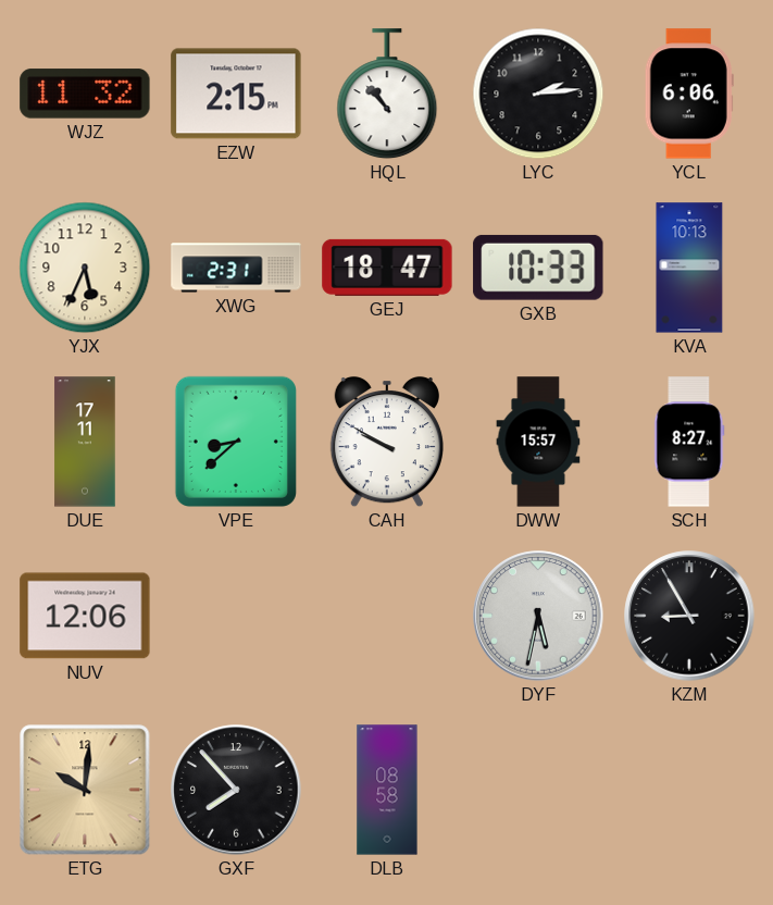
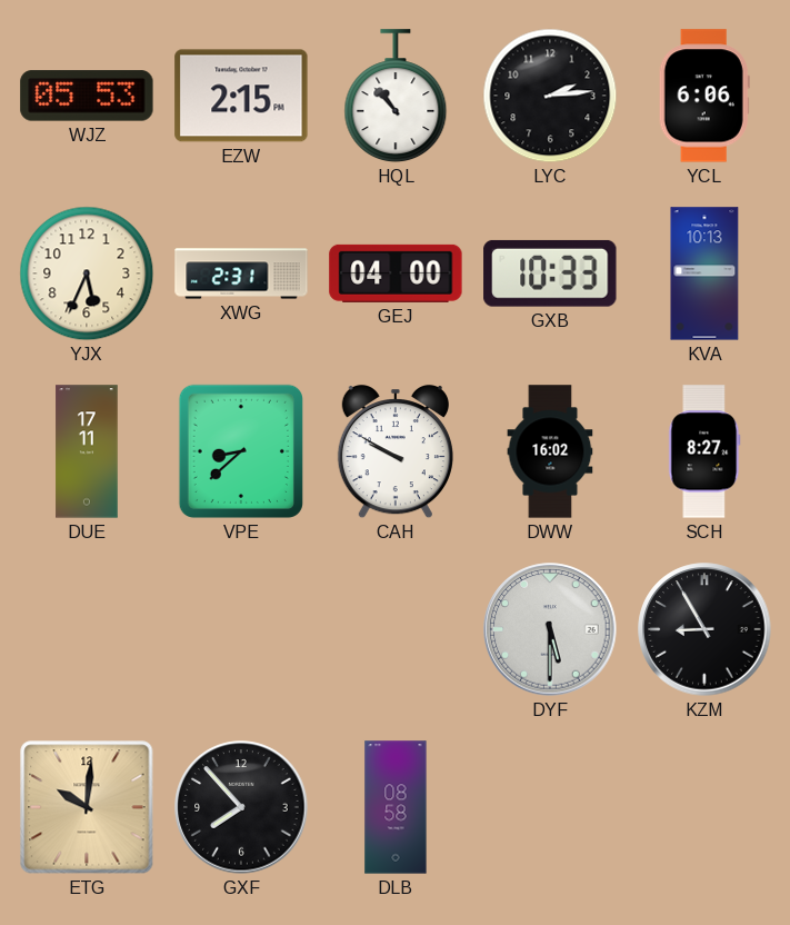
WJZ: 11:32 -> 05:53 (87, 96)
GEJ: 18:47 -> 04:00 (396, 273)
DWW: 15:57 -> 16:02 (550, 451)
NUV: 12:06 -> none (85, 616)
DYF: 5:32 -> 5:30 (550, 629)
